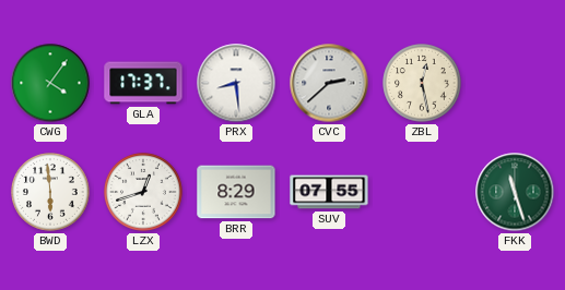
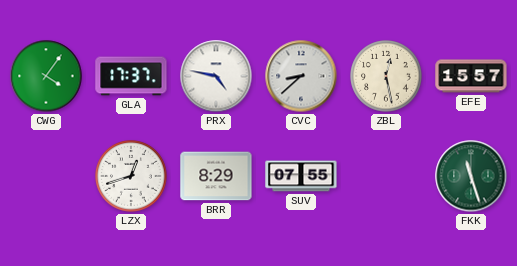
PRX: 8:29 -> 4:47 (216, 76)
CVC: 2:38 -> 8:38 (301, 76)
EFE: none -> 15:57 (471, 76)
BWD: 5:59 -> none (50, 192)
